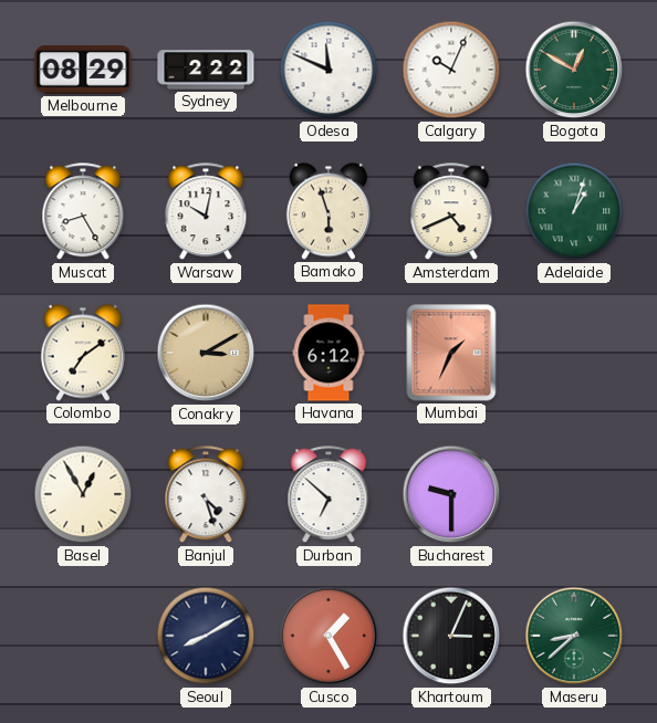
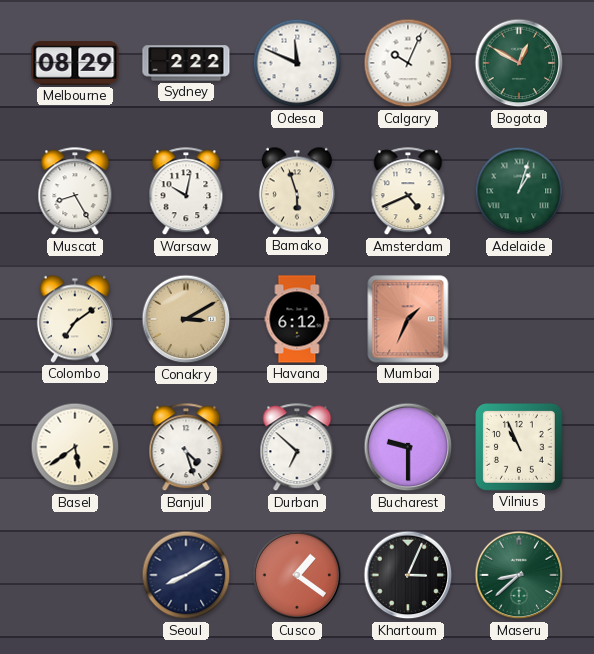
Basel: 12:55 -> 5:39 (75, 447)
Vilnius: none -> 10:56 (520, 448)
Cusco: 1:25 -> 1:21 (297, 575)
